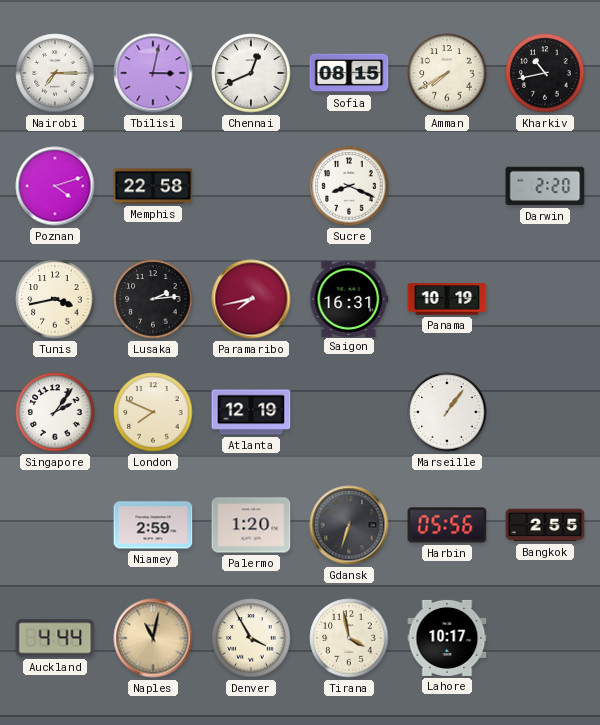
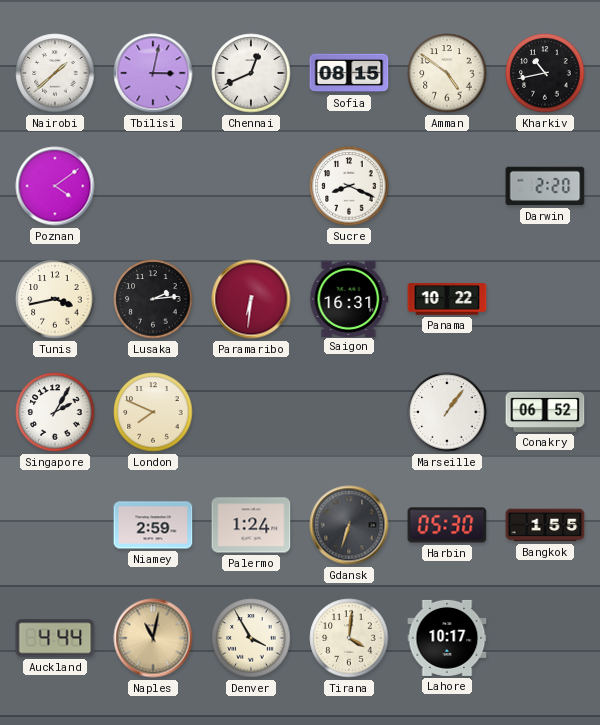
Nairobi: 7:15 -> 1:38 (55, 73)
Amman: 7:40 -> 4:51 (447, 73)
Poznan: 4:12 -> 4:09 (55, 186)
Memphis: 22:58 -> none (153, 186)
Paramaribo: 7:43 -> 6:31 (251, 299)
Panama: 10:19 -> 10:22 (447, 299)
Singapore: 2:06 -> 2:05 (55, 412)
Atlanta: 12:19 -> none (251, 412)
Conakry: none -> 06:52 (545, 412)
Palermo: 1:20 -> 1:24 (251, 525)
Harbin: 05:56 -> 05:30 (447, 525)
Bangkok: 2:55 -> 1:55 (545, 525)
Tirana: 3:58 -> 4:01 (349, 638)
